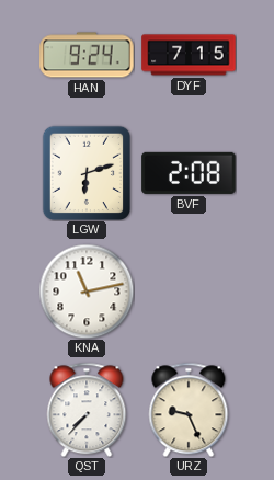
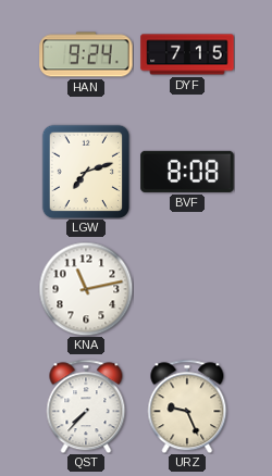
LGW: 6:12 -> 7:12 (85, 172)
BVF: 2:08 -> 8:08 (187, 172)
